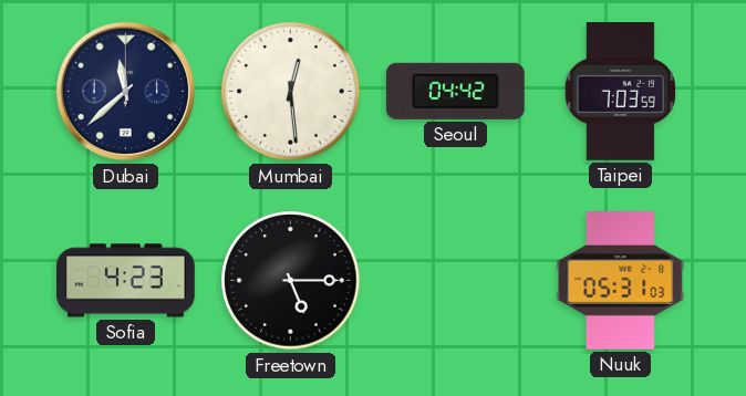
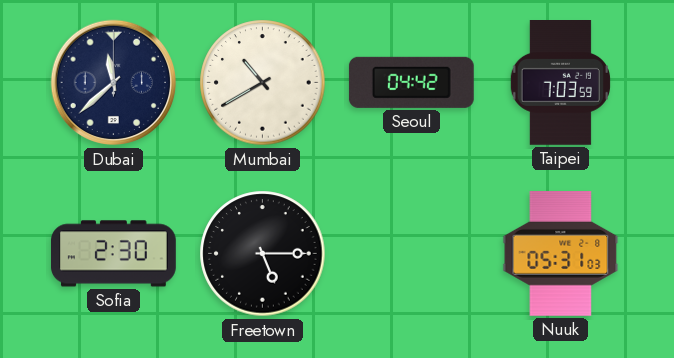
Mumbai: 12:29 -> 10:40 (263, 83)
Sofia: 4:23 -> 2:30 (114, 254)
